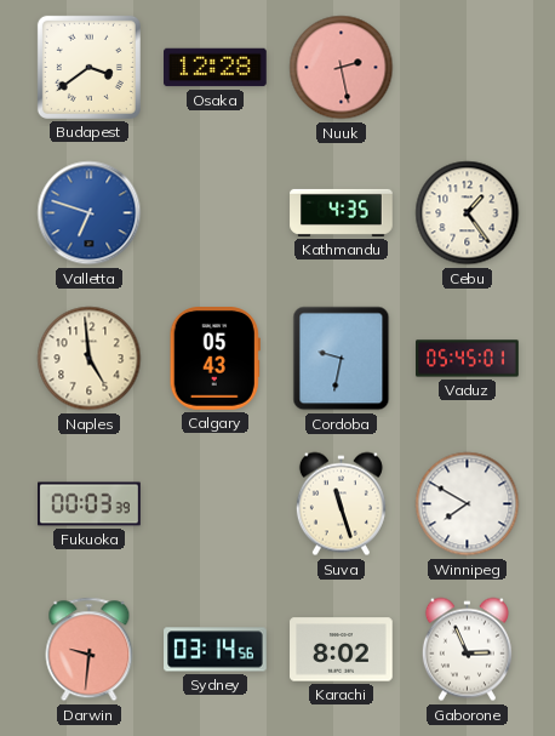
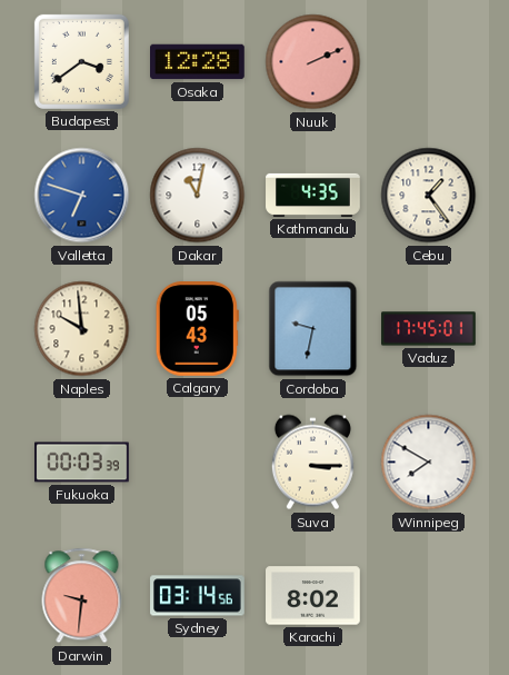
Nuuk: 2:28 -> 2:11 (313, 62)
Dakar: none -> 11:02 (198, 196)
Naples: 4:59 -> 9:59 (82, 329)
Vaduz: 05:45 -> 17:45 (429, 329)
Suva: 11:27 -> 3:15 (312, 463)
Gaborone: 2:56 -> none (467, 650)
